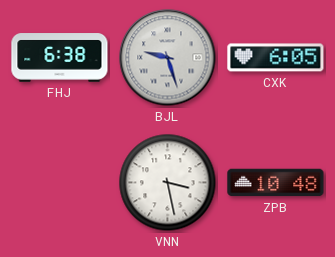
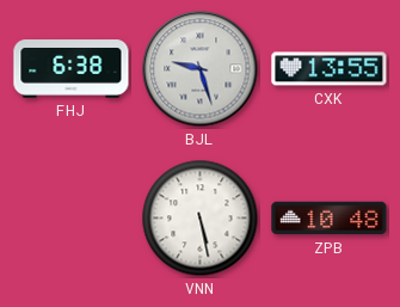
CXK: 6:05 -> 13:55 (330, 69)
VNN: 3:28 -> 5:28 (201, 219)
